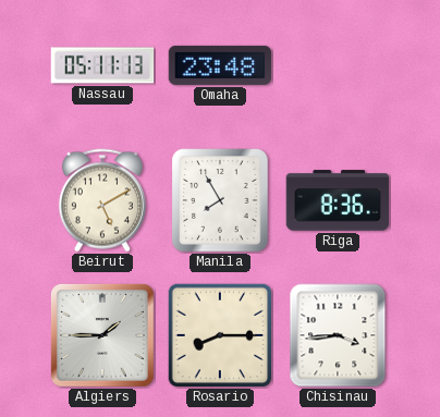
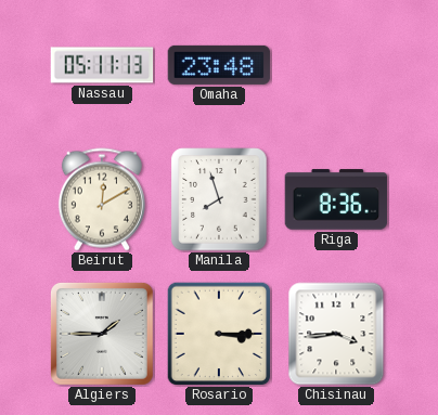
Beirut: 5:10 -> 12:10 (102, 199)
Manila: 7:55 -> 7:57 (219, 199)
Rosario: 8:15 -> 3:15 (219, 334)
